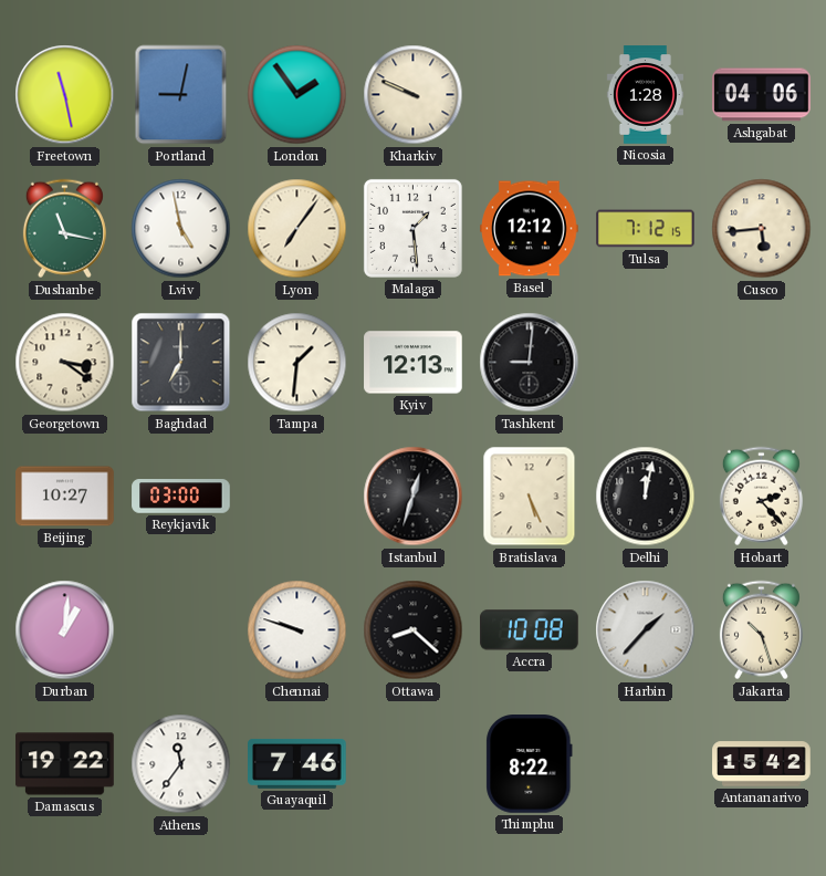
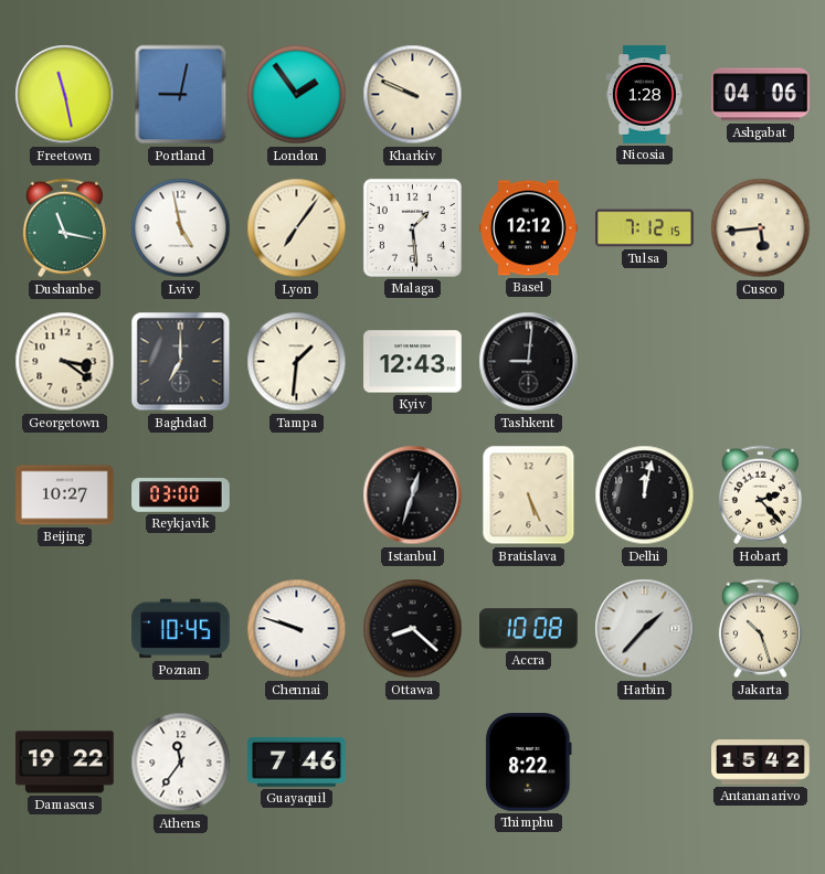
Kyiv: 12:13 -> 12:43 (413, 362)
Durban: 1:01 -> none (65, 630)
Poznan: none -> 10:45 (181, 629)
